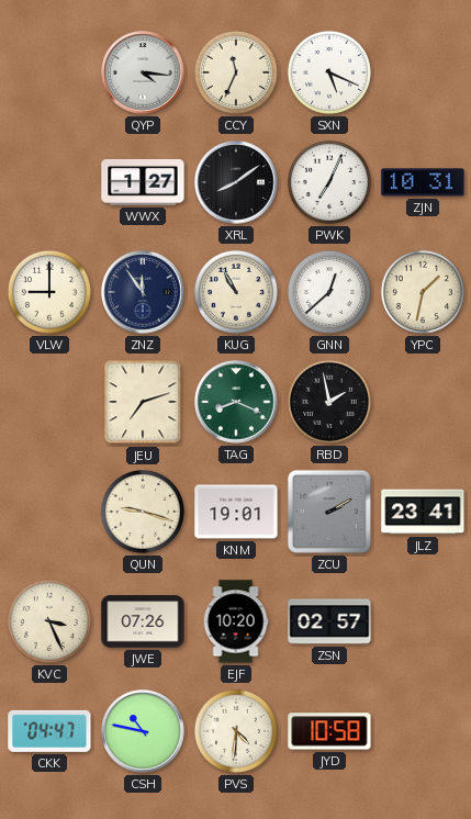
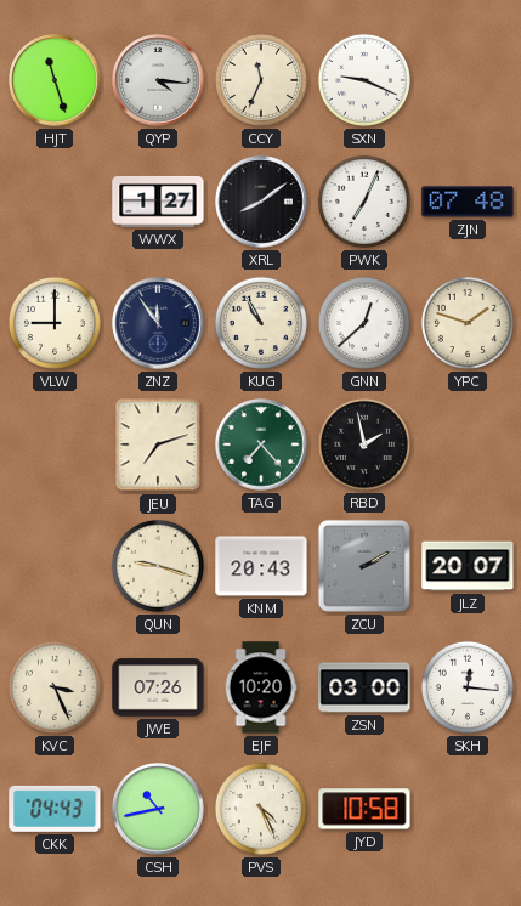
HJT: none -> 11:27 (55, 80)
SXN: 5:19 -> 9:19 (364, 80)
ZJN: 10:31 -> 07:48 (468, 202)
YPC: 1:32 -> 1:48 (468, 323)
TAG: 8:19 -> 7:23 (261, 444)
KNM: 19:01 -> 20:43 (261, 566)
JLZ: 23:41 -> 20:07 (468, 566)
ZSN: 02:57 -> 03:00 (364, 687)
SKH: none -> 12:16 (468, 687)
CKK: 04:47 -> 04:43 (55, 809)
CSH: 10:47 -> 10:43 (158, 809)
PVS: 4:31 -> 4:26 (261, 809)
